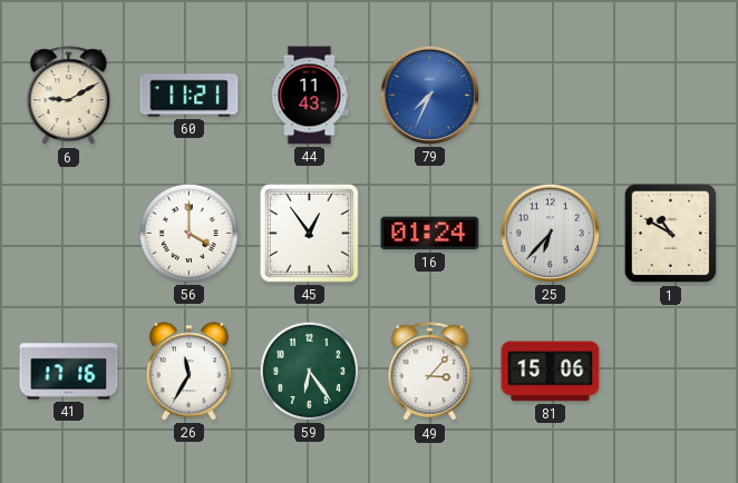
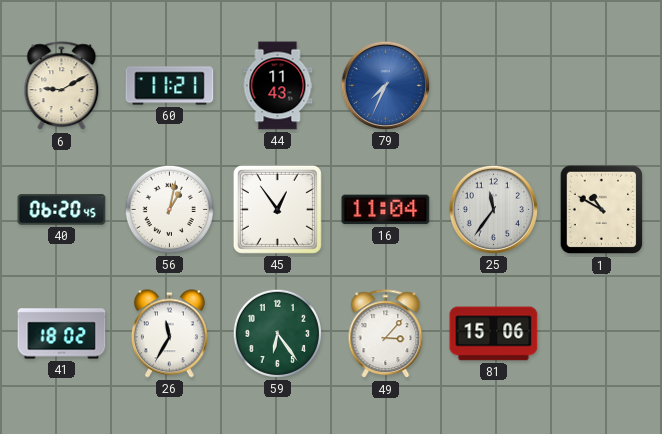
40: none -> 06:20 (62, 210)
56: 4:00 -> 1:02 (169, 209)
16: 01:24 -> 11:04 (386, 210)
25: 6:37 -> 11:36 (493, 209)
41: 17:16 -> 18:02 (62, 334)
